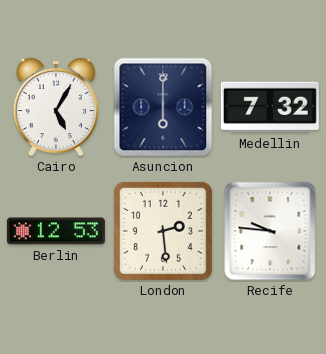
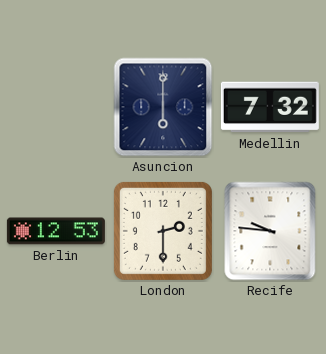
Cairo: 5:05 -> none (56, 107)
London: 2:29 -> 2:30 (163, 231)
